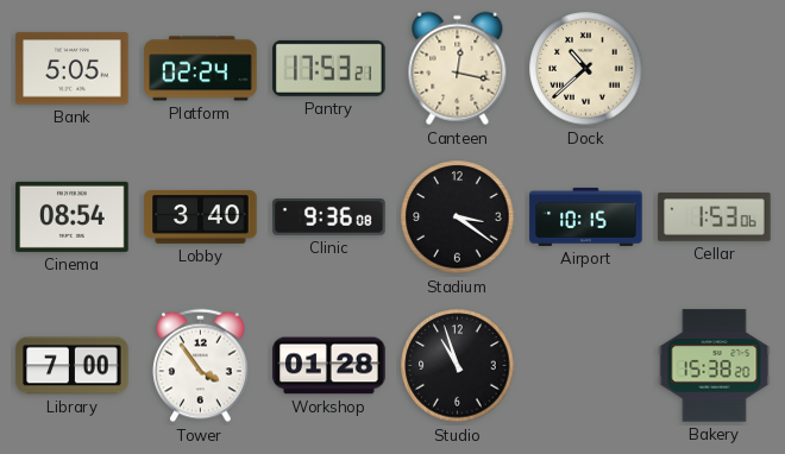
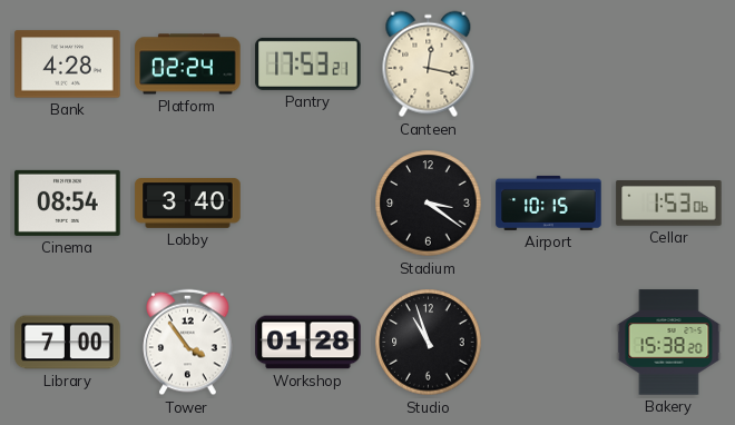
Bank: 5:05 -> 4:28 (68, 65)
Dock: 10:38 -> none (586, 69)
Clinic: 9:36 -> none (329, 217)
